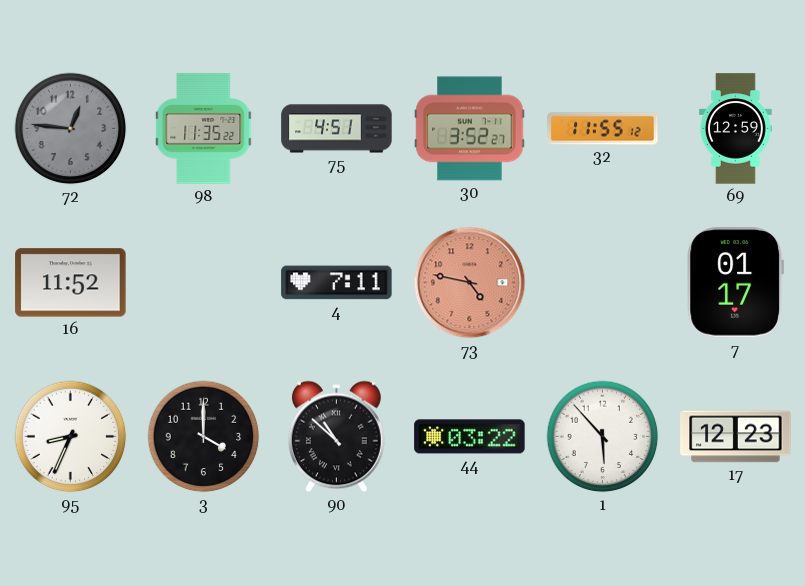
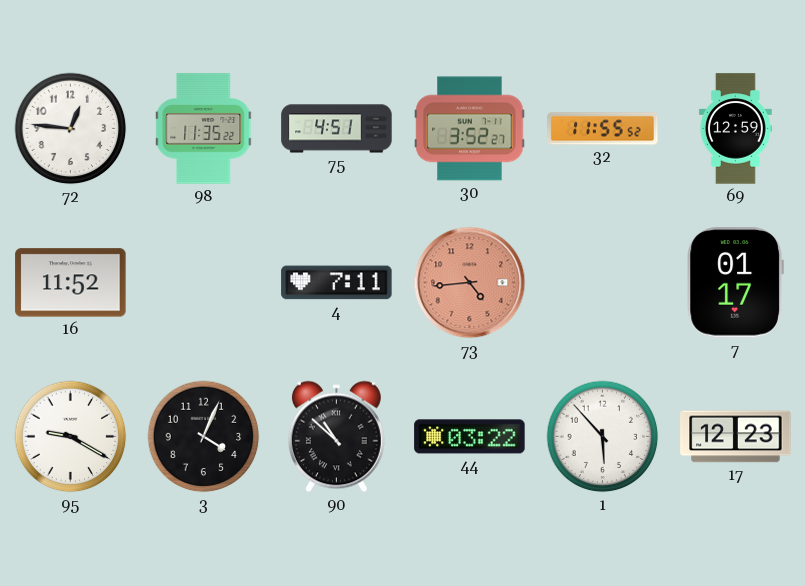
72 dial: grey -> white (71, 129)
32: 11:55:12 -> 11:55:52 (603, 129)
73: 4:47 -> 4:44 (470, 283)
95: 8:34 -> 9:20 (71, 437)
3: 4:00 -> 4:04 (204, 437)
